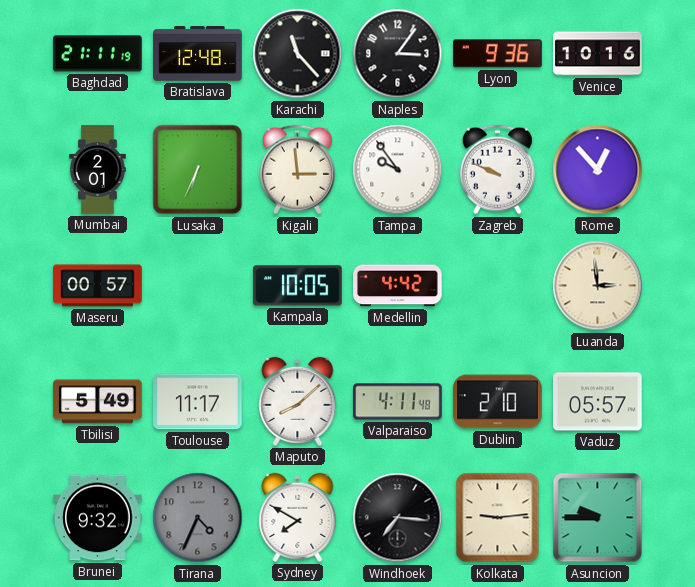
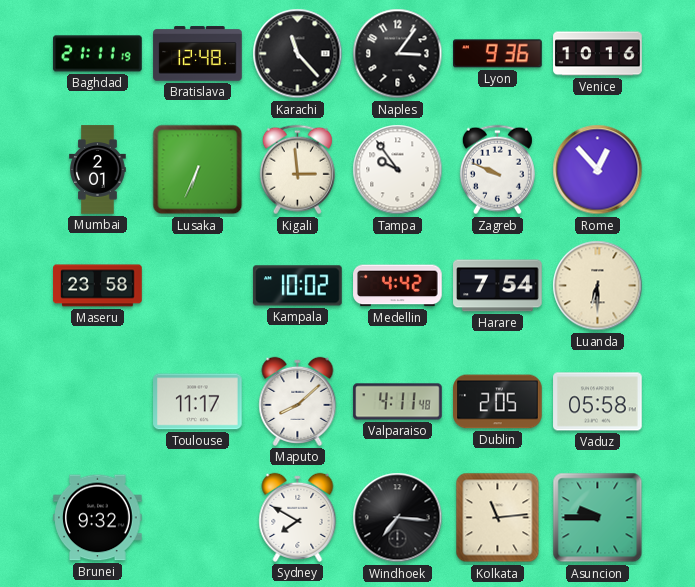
Maseru: 00:57 -> 23:58 (98, 286)
Kampala: 10:05 -> 10:02 (298, 286)
Harare: none -> 7:54 (498, 286)
Luanda: 2:59 -> 6:30 (598, 286)
Tbilisi: 5:49 -> none (98, 402)
Dublin: 2:10 -> 2:05 (498, 402)
Vaduz: 05:57 -> 05:58 (598, 402)
Tirana: 4:34 -> none (198, 518)
Kolkata: 9:14 -> 11:14 (498, 518)
